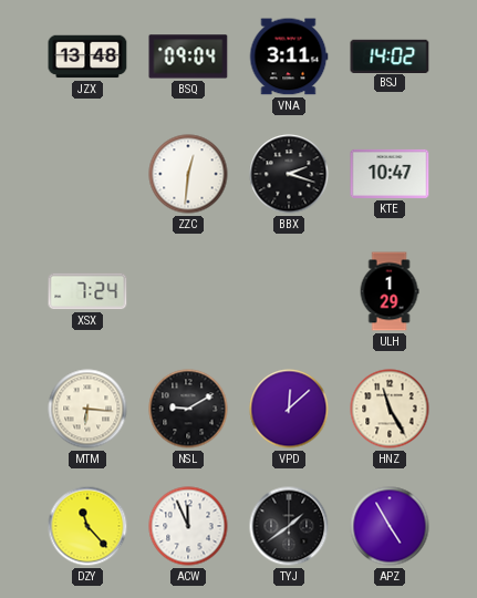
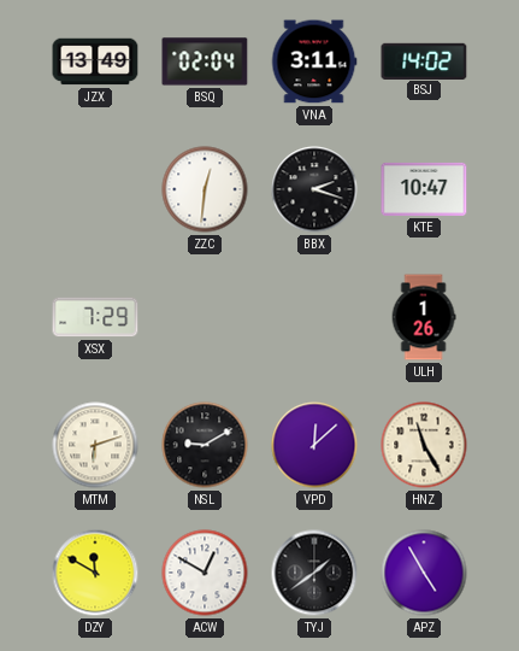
JZX: 13:48 -> 13:49 (95, 61)
BSQ: 09:04 -> 02:04 (205, 61)
XSX: 7:24 -> 7:29 (95, 317)
ULH: 1:29 -> 1:26 (424, 317)
MTM: 6:16 -> 6:12 (95, 445)
DZY: 11:23 -> 11:50 (95, 573)
ACW: 11:56 -> 12:50 (205, 573)
